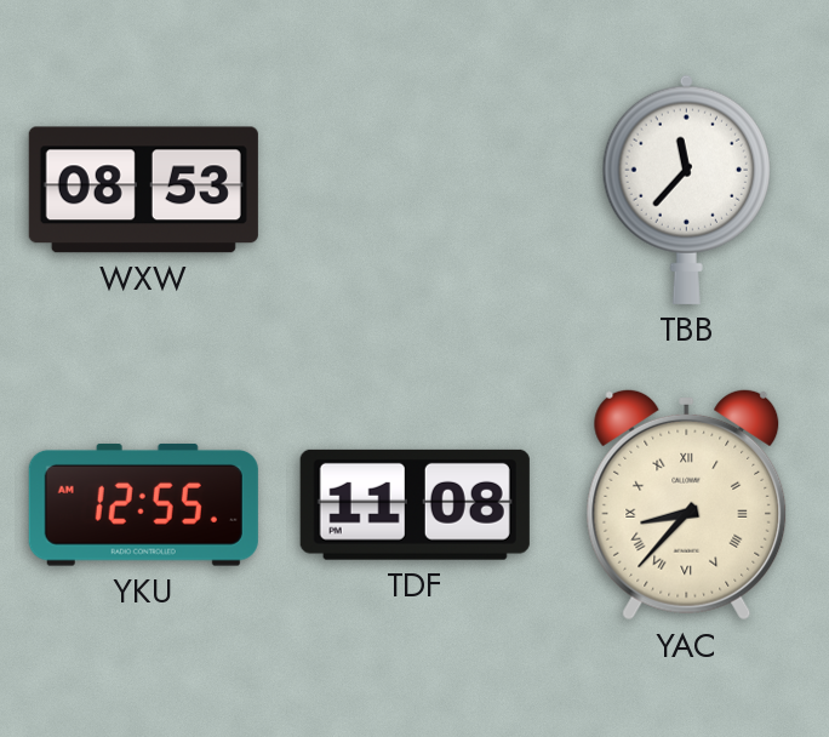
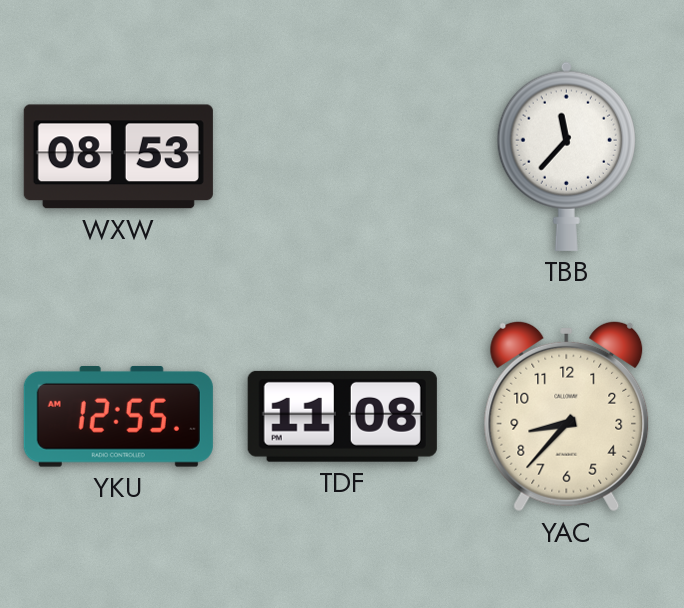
YAC numerals: Roman -> Arabic (567, 416)
